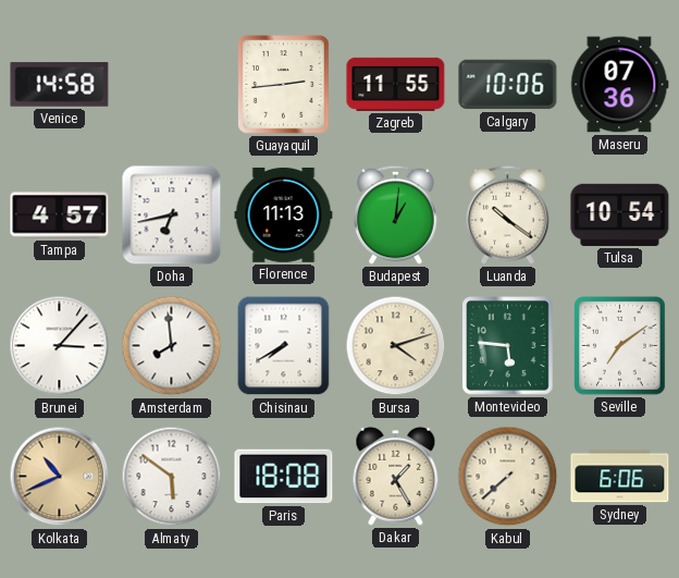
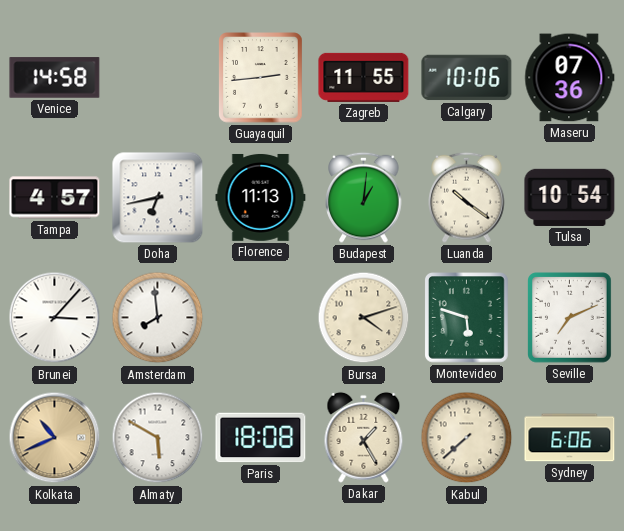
Chisinau: 7:40 -> none (284, 346)
Montevideo: 5:46 -> 5:48 (467, 318)
Seville: 7:09 -> 7:11 (570, 318)
Almaty: 5:51 -> 5:50 (158, 438)
